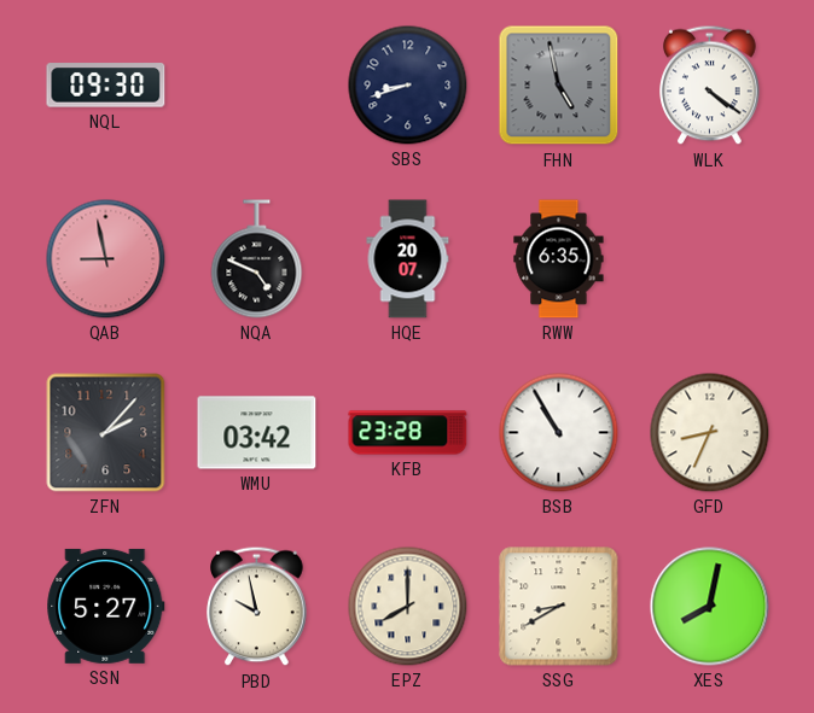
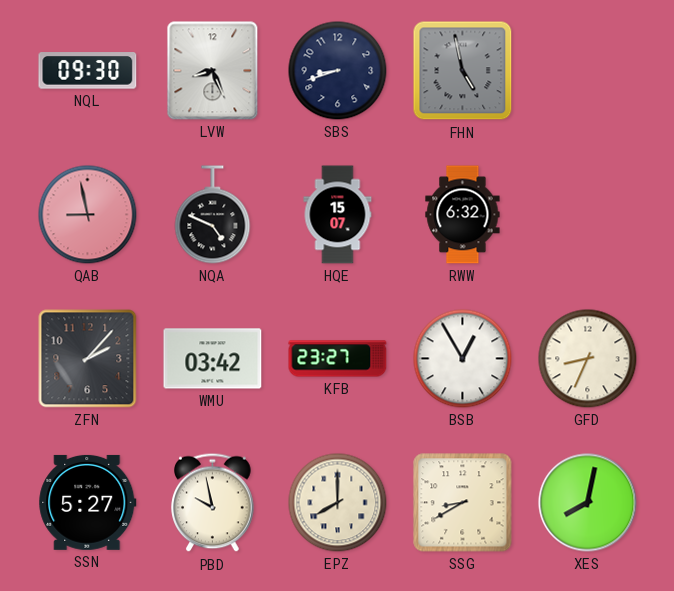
LVW: none -> 8:26 (213, 71)
WLK: 4:21 -> none (710, 86)
HQE: 20:07 -> 15:07 (338, 215)
RWW: 6:35 -> 6:32 (463, 215)
KFB: 23:28 -> 23:27 (338, 359)
BSB: 10:55 -> 12:55 (463, 359)
